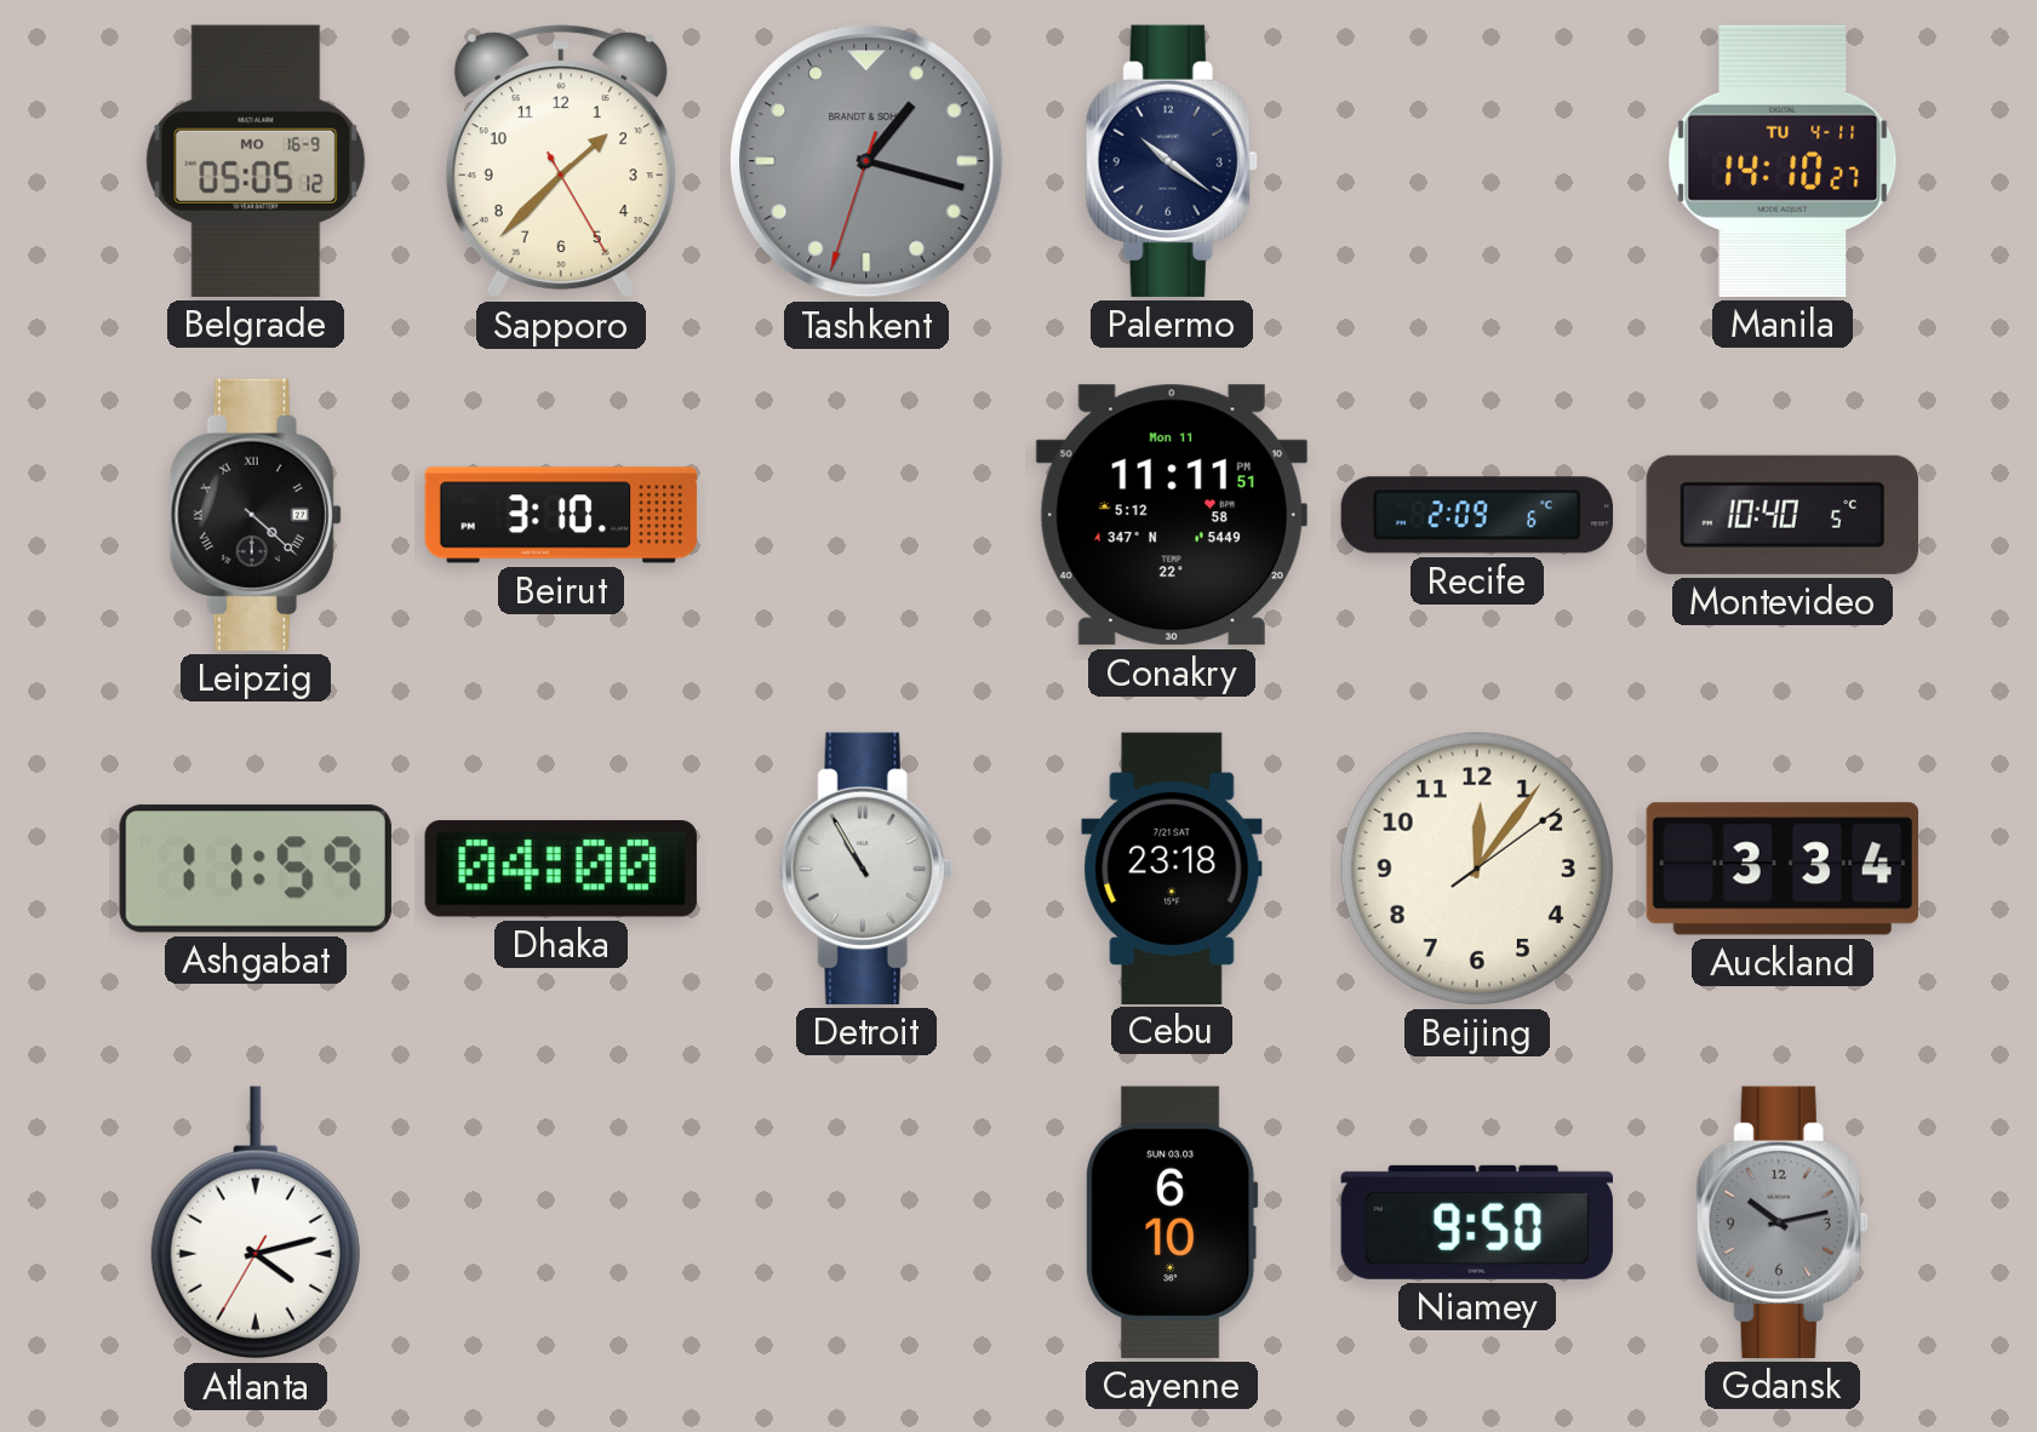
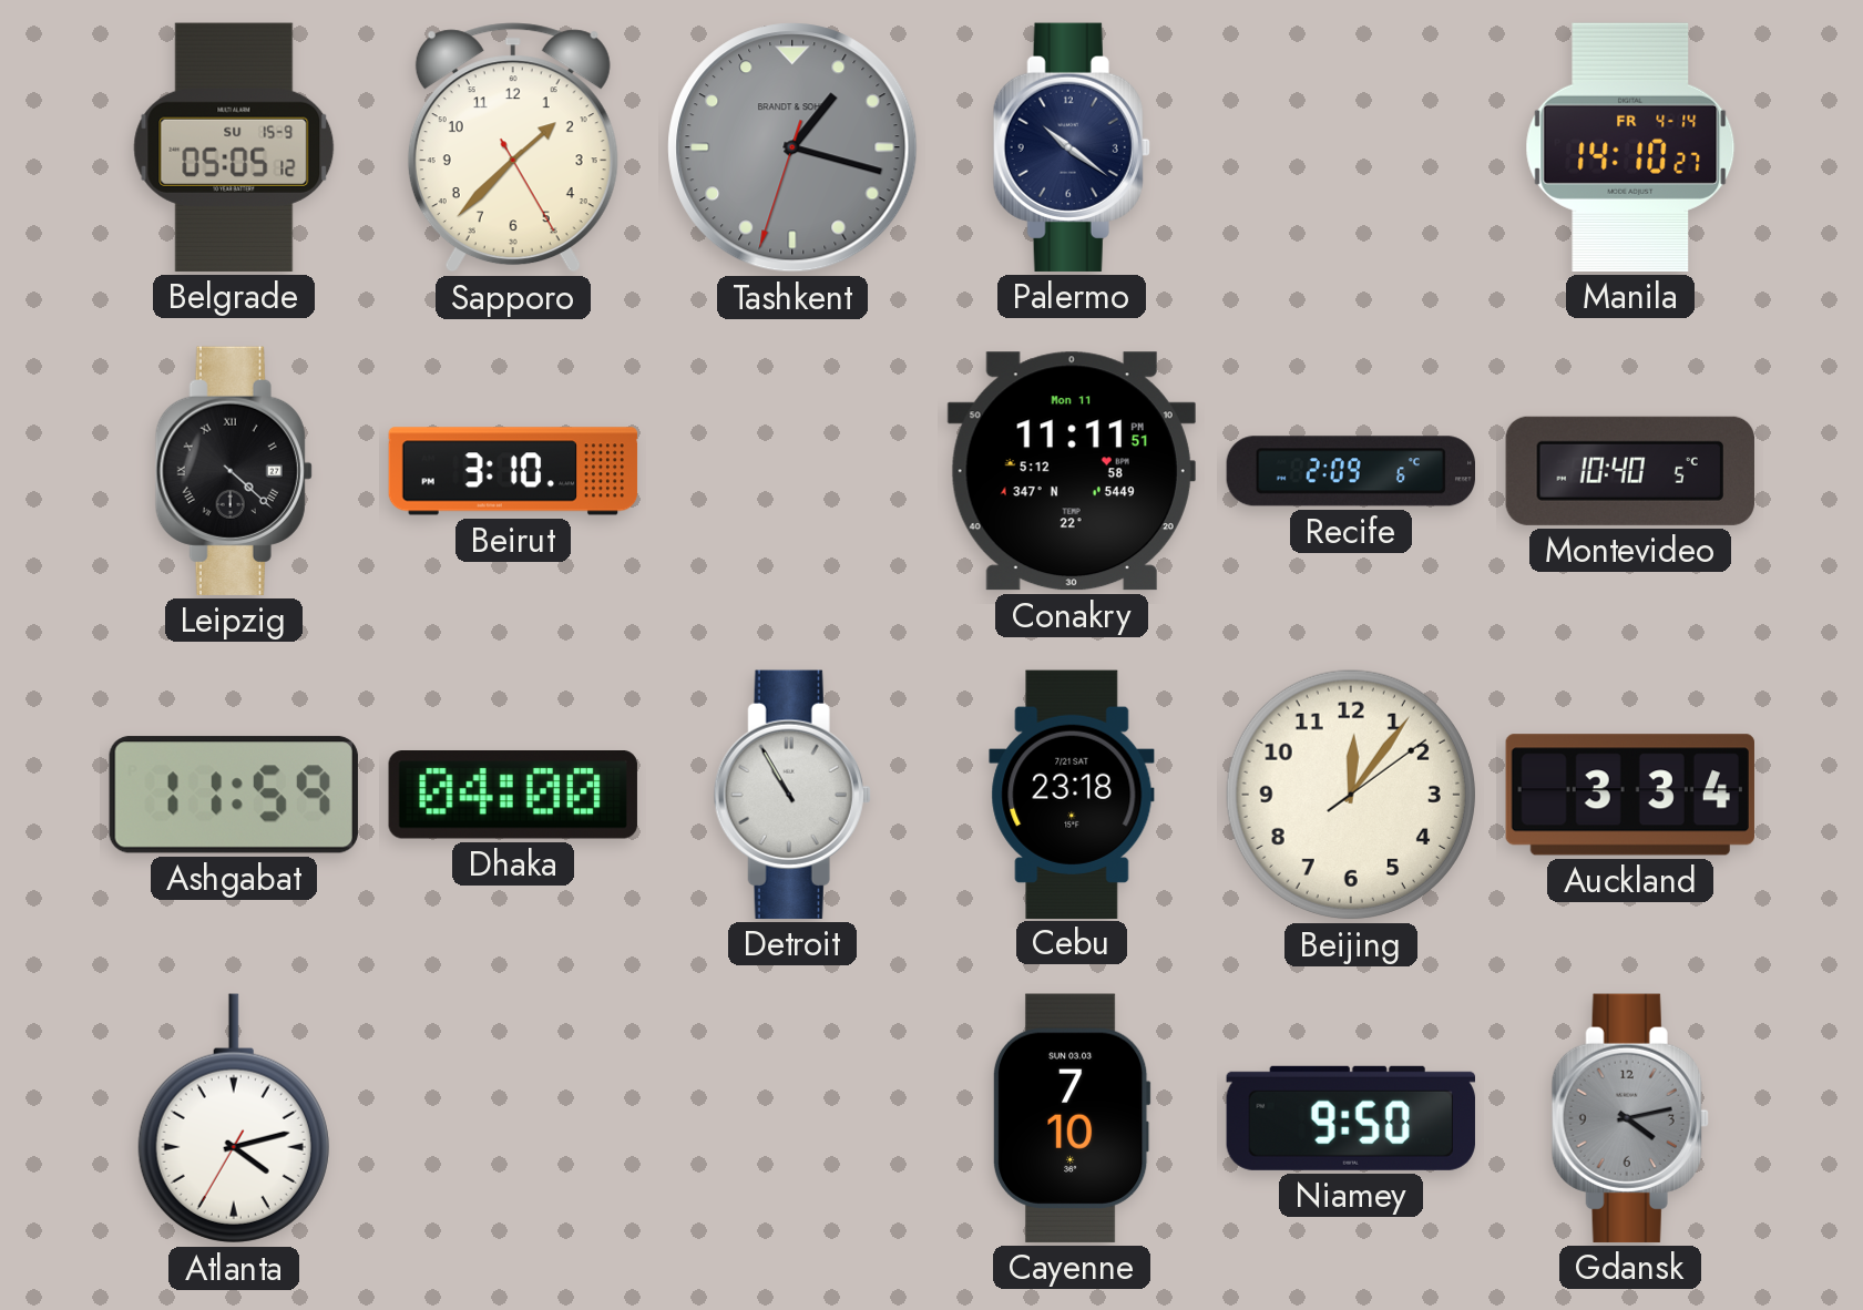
Belgrade date: MO 16-9 -> SU 15-9 (234, 147)
Manila date: TU 4-11 -> FR 4-14 (1630, 147)
Cayenne: 6:10 -> 7:10 (1072, 1118)
Gdansk: 10:13 -> 4:13 (1630, 1118)
